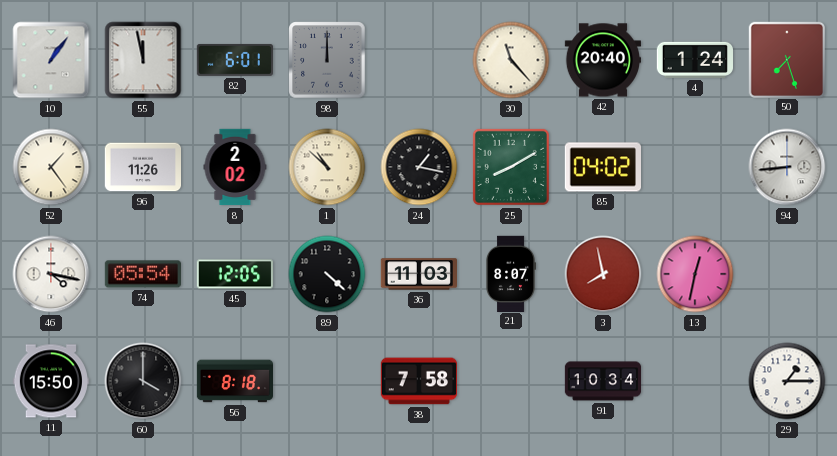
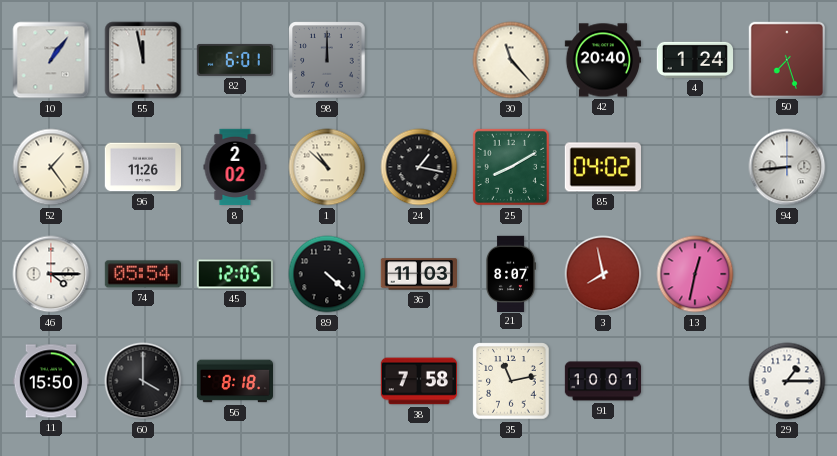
46: 4:17 -> 4:15 (51, 274)
35: none -> 11:13 (511, 381)
91: 10:34 -> 10:01 (603, 381)
